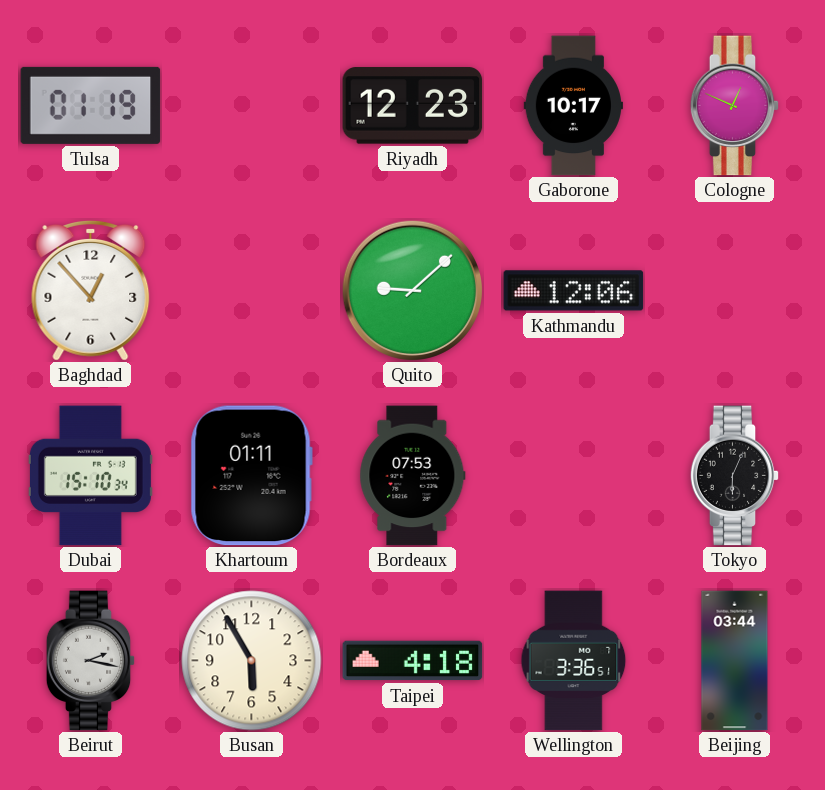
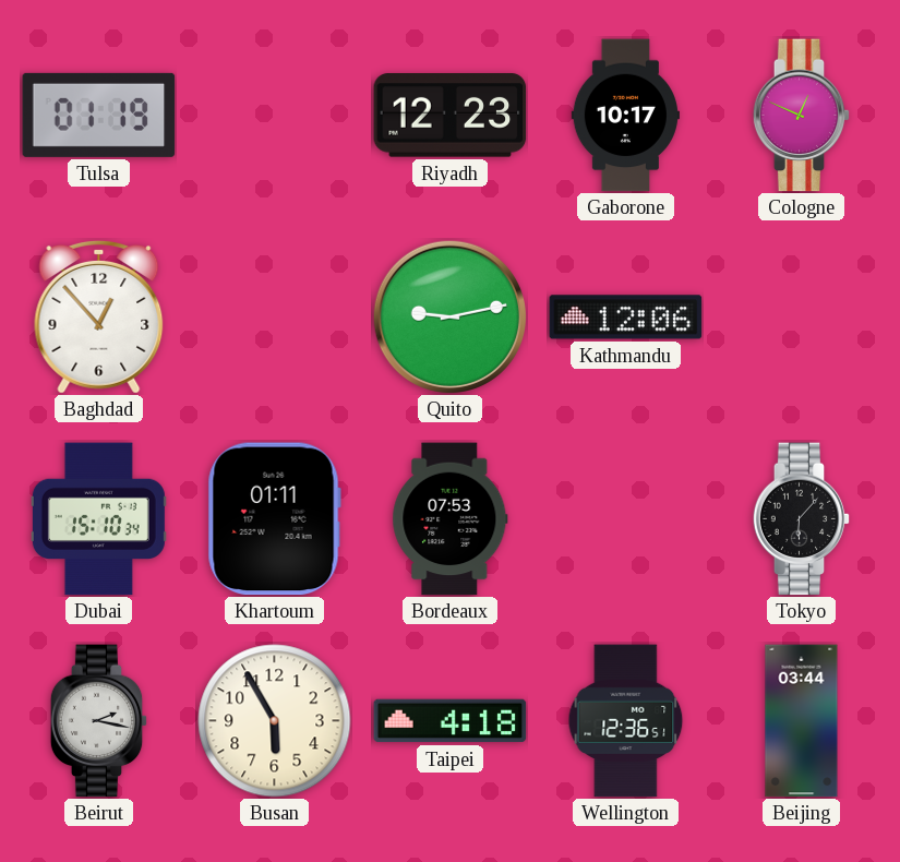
Quito: 9:08 -> 9:13 (449, 316)
Tokyo: 6:04 -> 6:07 (802, 519)
Wellington: 3:36 -> 12:36 (626, 721)
